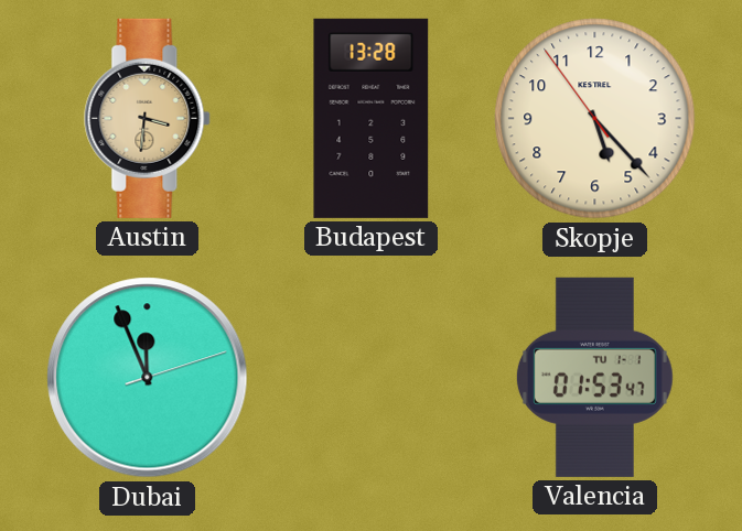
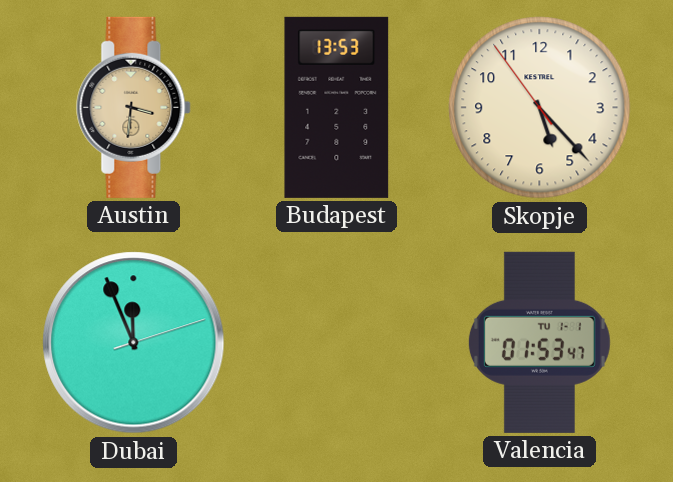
Budapest: 13:28 -> 13:53 (337, 107)
